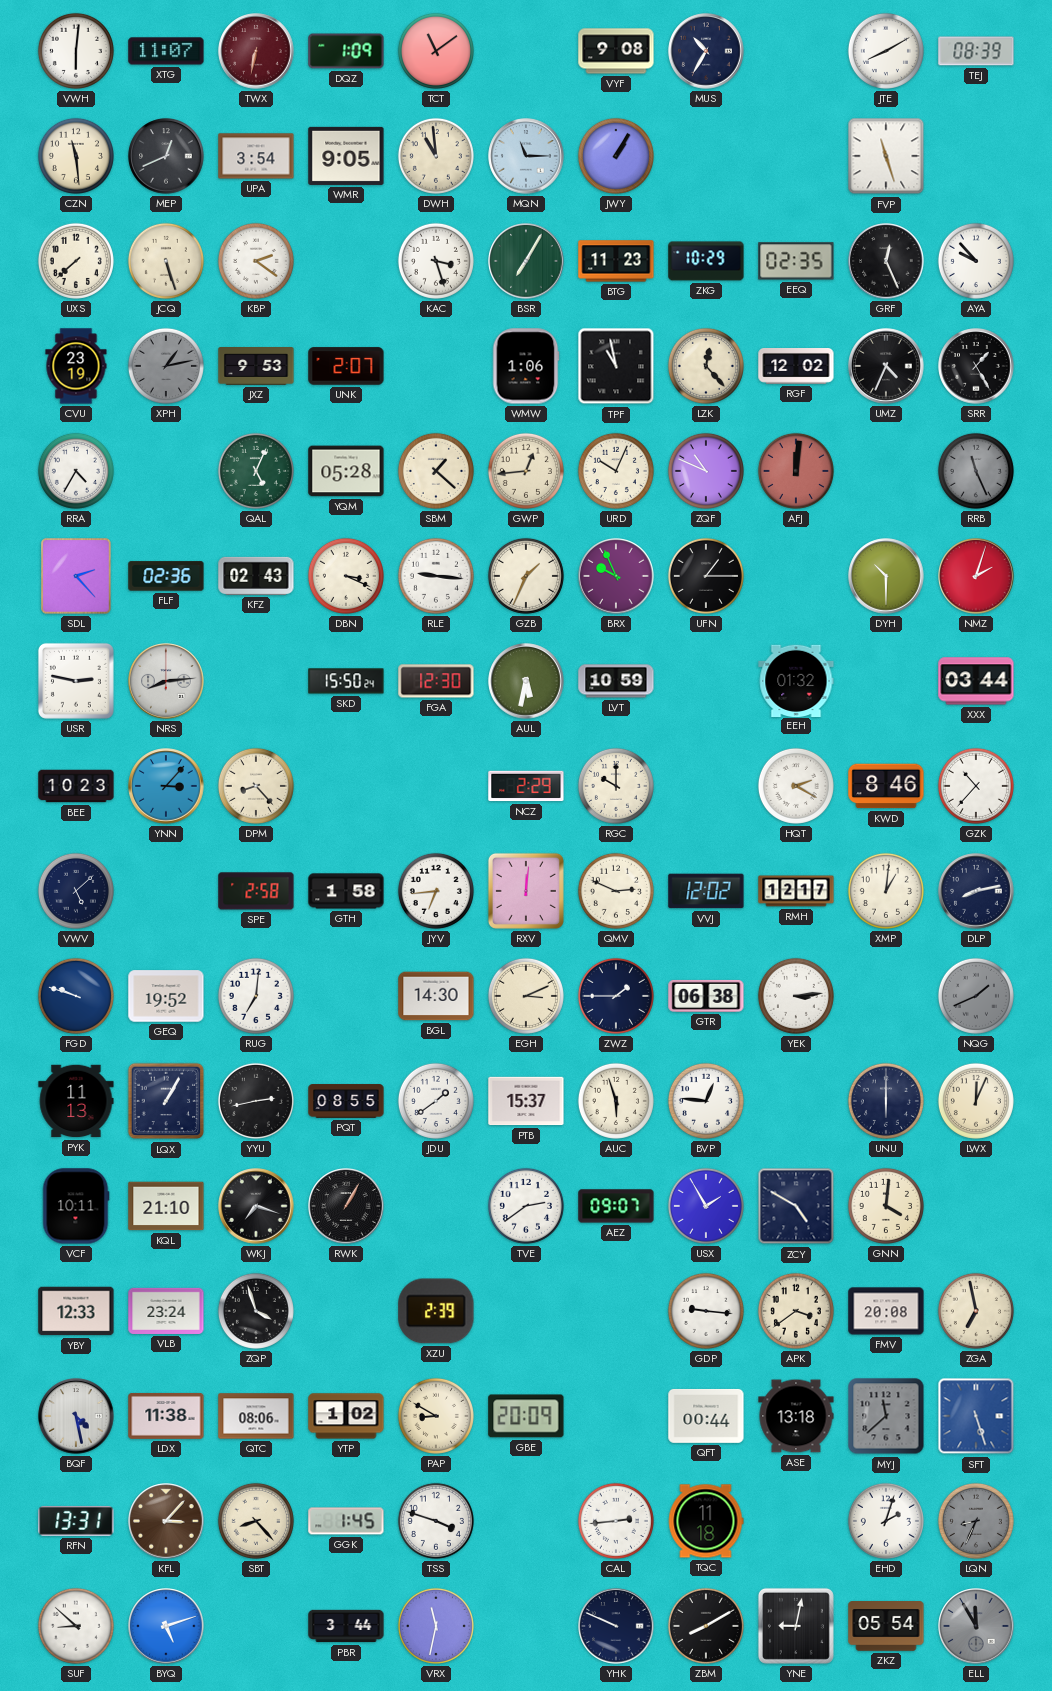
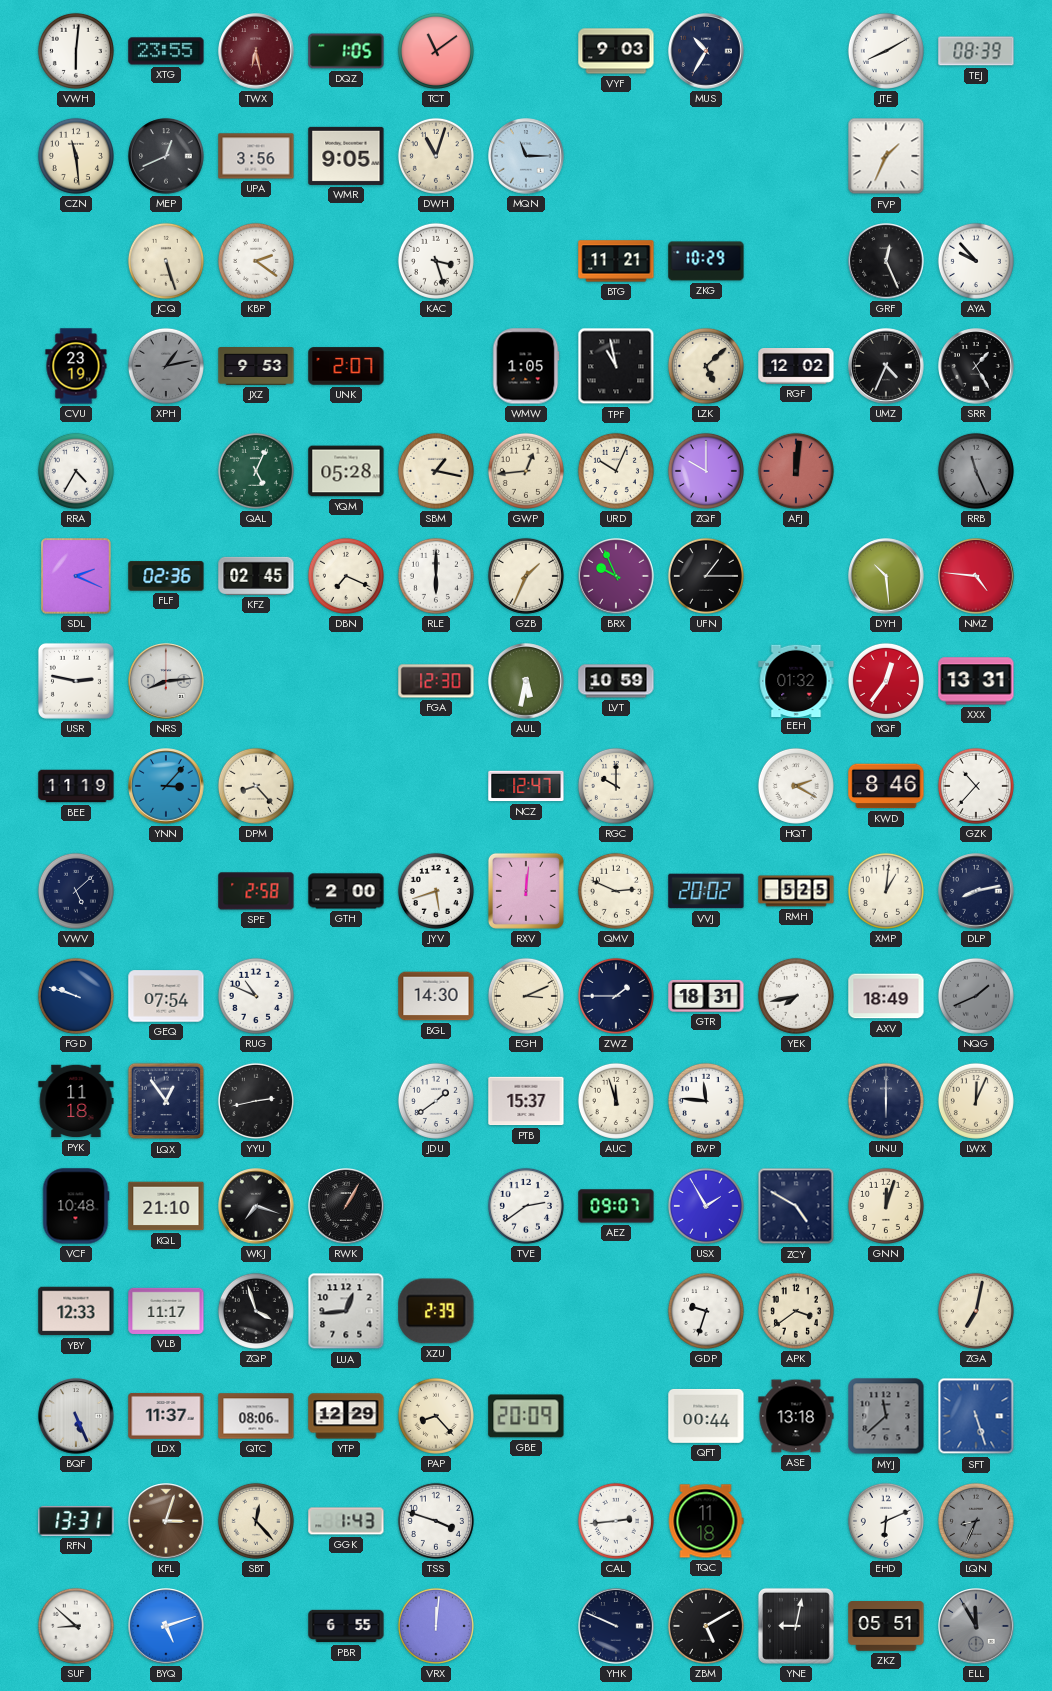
XTG: 11:07 -> 23:55 (166, 51)
TWX: 6:32 -> 6:28 (256, 51)
DQZ: 1:09 -> 1:05 (346, 51)
VYF: 9:08 -> 9:03 (616, 51)
UPA: 3:54 -> 3:56 (256, 156)
DWH: 10:59 -> 11:03 (436, 156)
JWY: 1:05 -> none (616, 156)
FVP: 11:27 -> 1:34 (886, 156)
UXS: 7:38 -> none (76, 261)
BSR: 7:05 -> none (526, 261)
BTG: 11:23 -> 11:21 (616, 261)
EEQ: 02:35 -> none (796, 261)
WMW: 1:06 -> 1:05 (526, 366)
LZK: 12:23 -> 5:08 (706, 366)
SBM: 1:22 -> 1:17 (436, 471)
ZQF: 10:49 -> 10:00 (706, 471)
SDL: 2:23 -> 2:19 (76, 576)
KFZ: 02:43 -> 02:45 (256, 576)
DBN: 3:19 -> 7:19 (346, 576)
RLE: 9:16 -> 6:00 (436, 576)
DYH: 10:30 -> 10:29 (886, 576)
NMZ: 2:03 -> 4:46 (976, 576)
SKD: 15:50 -> none (346, 681)
YQF: none -> 12:36 (886, 681)
XXX: 03:44 -> 13:31 (976, 681)
BEE: 10:23 -> 11:19 (76, 786)
NCZ: 2:29 -> 12:47 (526, 786)
GTH: 1:58 -> 2:00 (346, 891)
JYV: 6:44 -> 5:42 (436, 891)
VVJ: 12:02 -> 20:02 (706, 891)
RMH: 12:17 -> 5:25 (796, 891)
GEQ: 19:52 -> 07:54 (166, 996)
RUG: 7:01 -> 10:49 (256, 996)
GTR: 06:38 -> 18:31 (706, 996)
YEK: 3:14 -> 7:43 (796, 996)
AXV: none -> 18:49 (886, 996)
PYK: 11:13 -> 11:18 (76, 1101)
LQX: 1:05 -> 12:54 (166, 1101)
PQT: 08:55 -> none (346, 1101)
AUC: 5:57 -> 11:57 (616, 1101)
BVP: 12:46 -> 11:46 (706, 1101)
VCF: 10:11 -> 10:48 (76, 1206)
GNN: 4:01 -> 12:03 (886, 1206)
VLB: 23:24 -> 11:17 (166, 1311)
LUA: none -> 12:44 (346, 1311)
GDP: 9:16 -> 9:33 (706, 1311)
FMV: 20:08 -> none (886, 1311)
ZGA: 6:58 -> 7:02 (976, 1311)
BQF: 4:28 -> 5:26 (76, 1416)
LDX: 11:38 -> 11:37 (166, 1416)
YTP: 1:02 -> 12:29 (346, 1416)
PAP: 8:50 -> 8:23 (436, 1416)
KFL: 3:07 -> 3:03 (166, 1521)
SBT: 8:23 -> 12:23 (256, 1521)
GGK: 1:45 -> 1:43 (346, 1521)
EHD: 2:03 -> 6:11 (886, 1521)
PBR: 3:44 -> 6:55 (346, 1626)
VRX: 11:32 -> 12:01 (436, 1626)
ZBM: 8:10 -> 5:10 (706, 1626)
ZKZ: 05:54 -> 05:51 (886, 1626)
